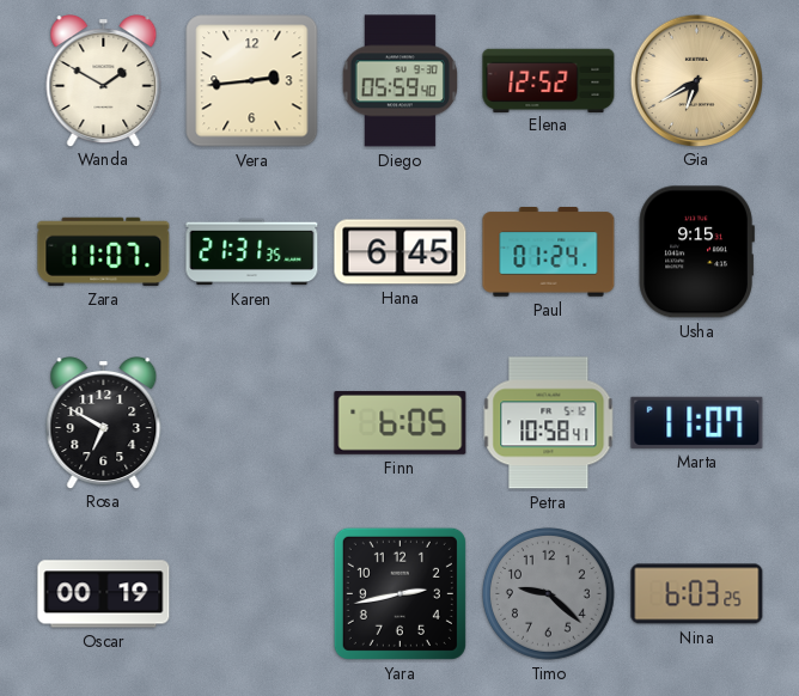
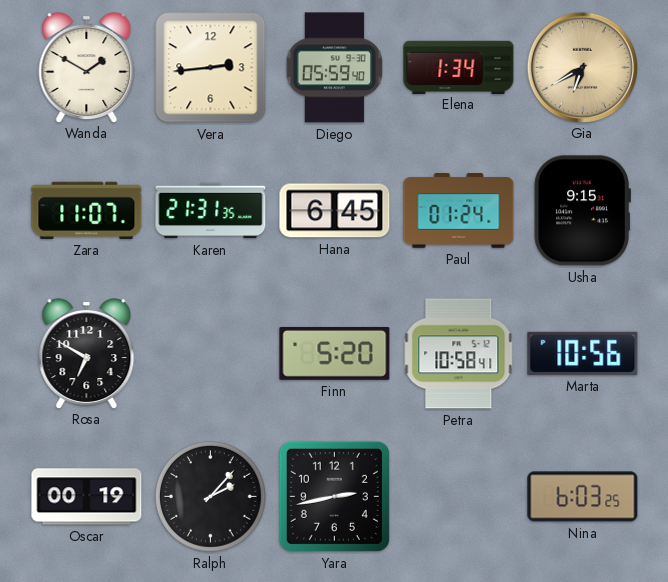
Elena: 12:52 -> 1:34 (459, 67)
Finn: 6:05 -> 5:20 (335, 353)
Marta: 11:07 -> 10:56 (583, 353)
Ralph: none -> 2:07 (210, 496)
Timo: 9:22 -> none (548, 593)
